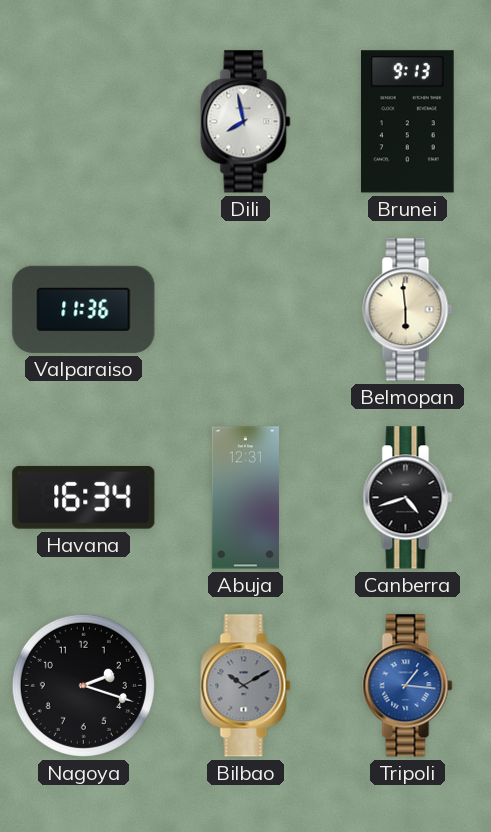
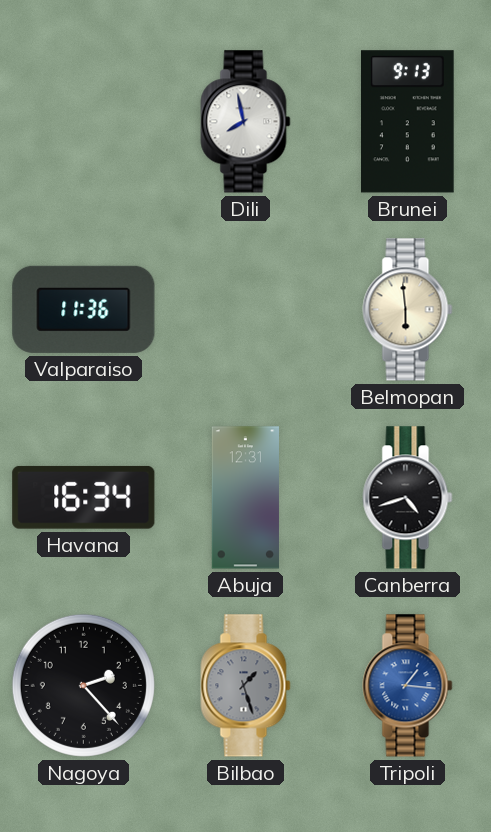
Nagoya: 2:18 -> 2:23 (83, 685)
Bilbao: 10:10 -> 1:27 (246, 686)
